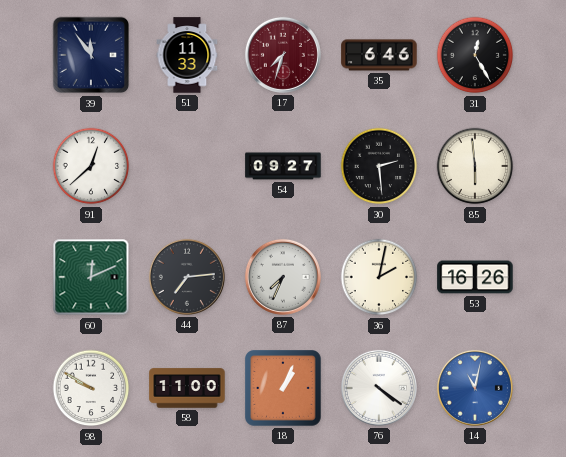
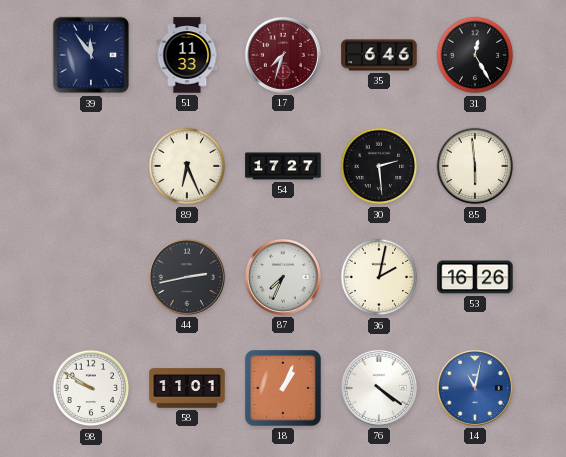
91: 12:38 -> none (91, 166)
89: none -> 6:26 (187, 166)
54: 09:27 -> 17:27 (283, 166)
60: 12:11 -> none (91, 277)
44: 7:14 -> 2:43 (187, 277)
58: 11:00 -> 11:01 (187, 388)
